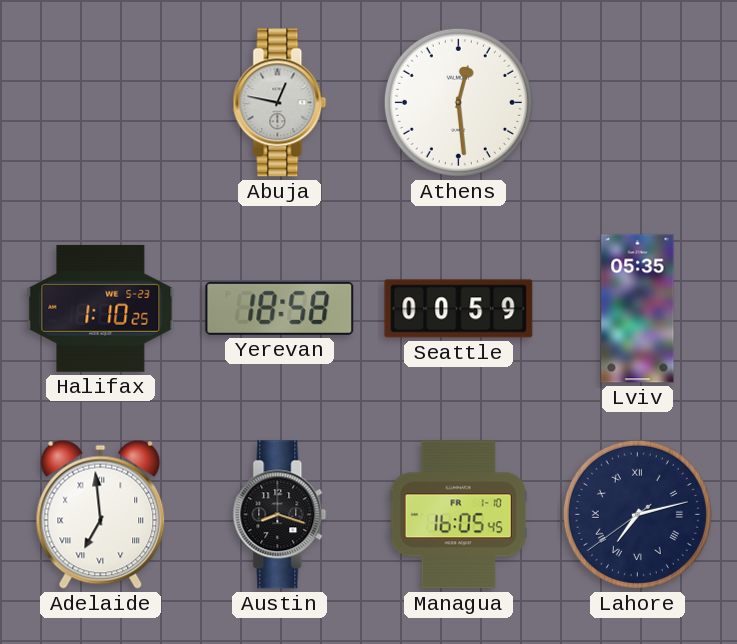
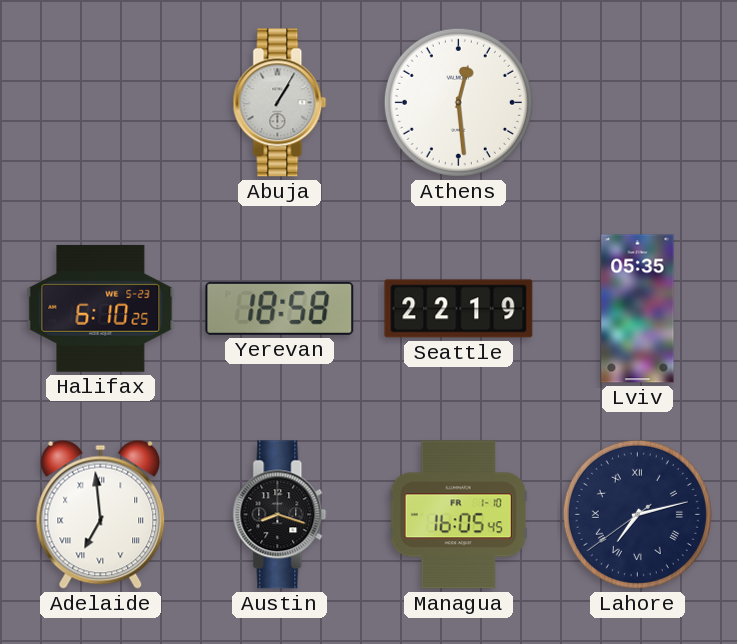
Abuja: 12:47 -> 1:05 (280, 103)
Halifax: 1:10 -> 6:10 (101, 308)
Seattle: 00:59 -> 22:19 (459, 309)
